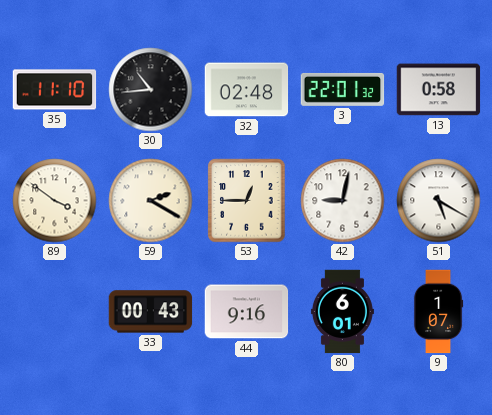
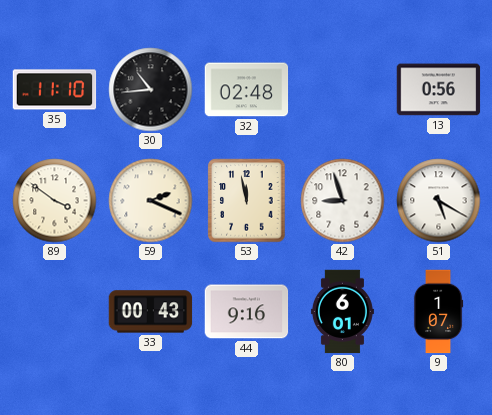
3: 22:01 -> none (343, 89)
13: 0:58 -> 0:56 (439, 90)
59: 2:20 -> 2:19 (151, 201)
53: 12:45 -> 11:58 (247, 201)
42: 9:02 -> 8:57 (343, 201)
